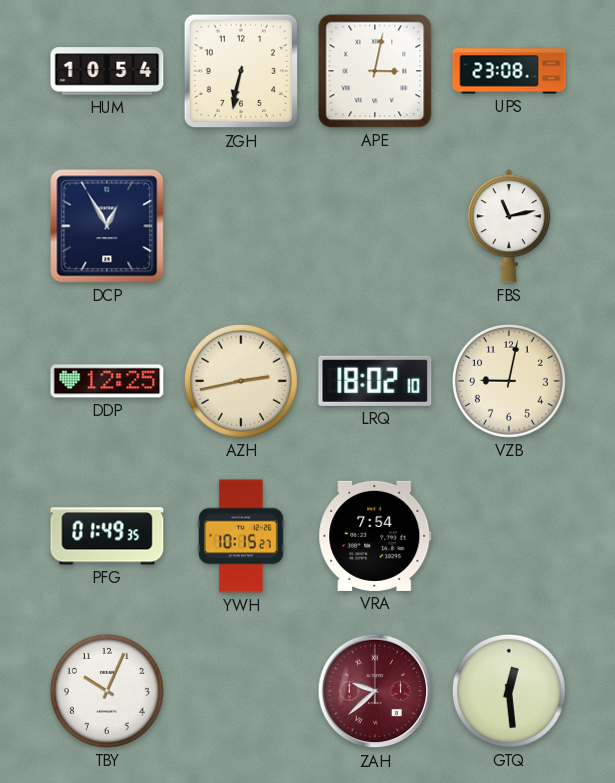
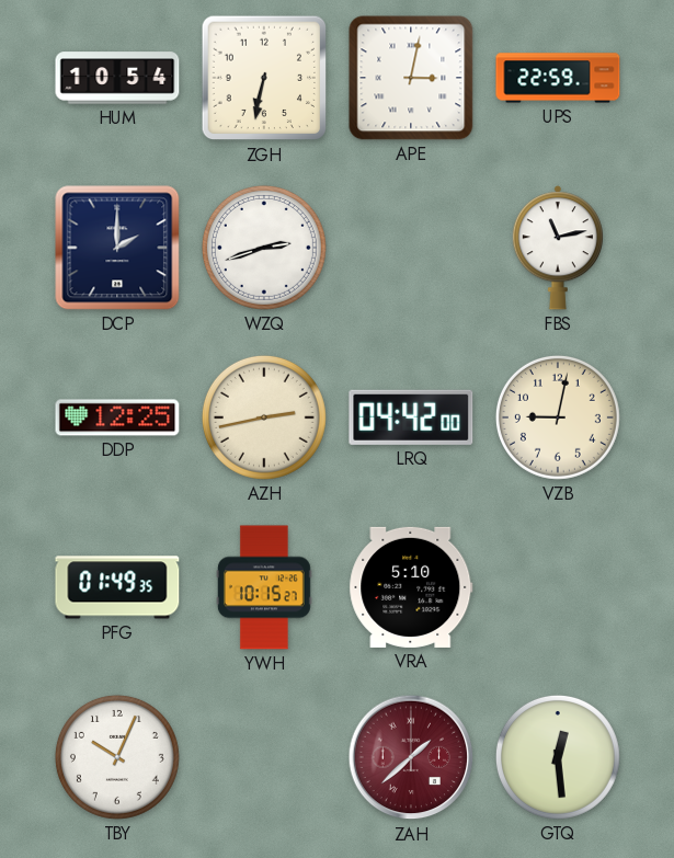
UPS: 23:08 -> 22:59 (558, 78)
DCP: 12:55 -> 2:00 (117, 248)
WZQ: none -> 2:42 (264, 248)
LRQ: 18:02 -> 04:42 (411, 417)
VRA: 7:54 -> 5:10 (411, 587)
ZAH: 9:38 -> 1:38 (411, 757)
